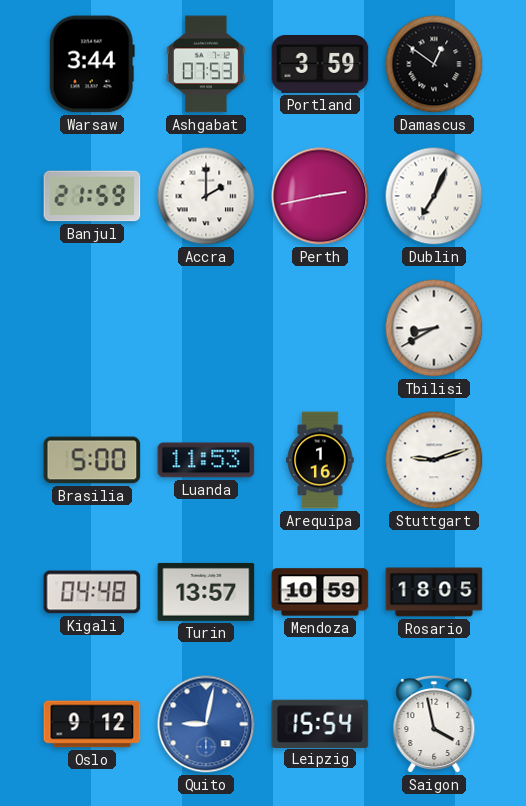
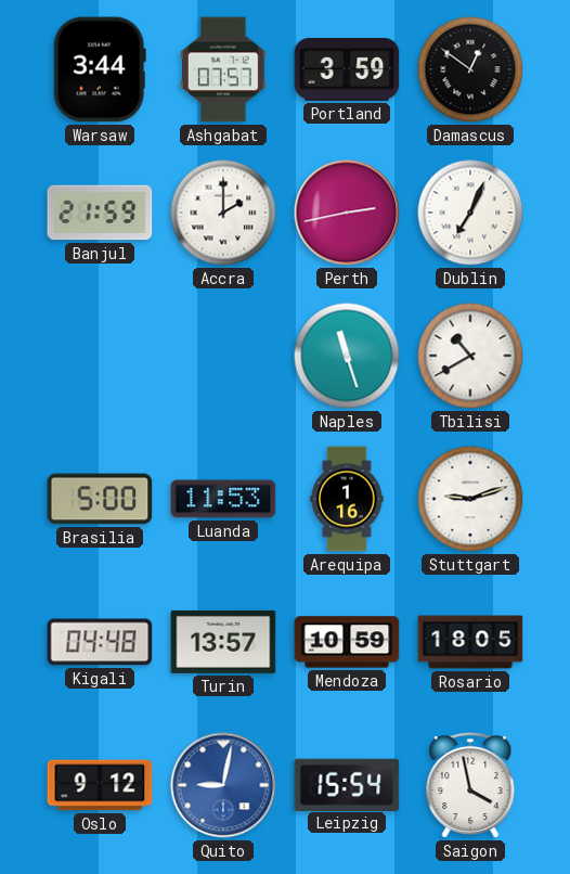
Ashgabat: 07:53 -> 07:57 (224, 69)
Naples: none -> 11:27 (347, 356)
Tbilisi: 8:40 -> 10:40 (470, 356)
